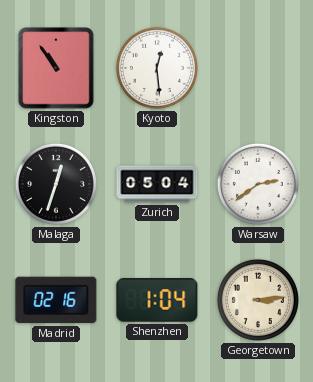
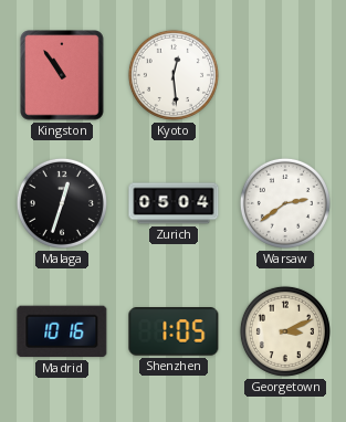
Madrid: 02:16 -> 10:16 (62, 331)
Shenzhen: 1:04 -> 1:05 (174, 331)
Georgetown: 3:14 -> 3:11 (285, 331)
